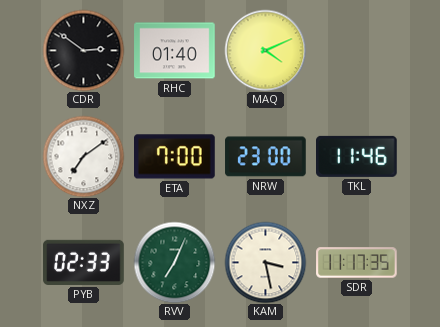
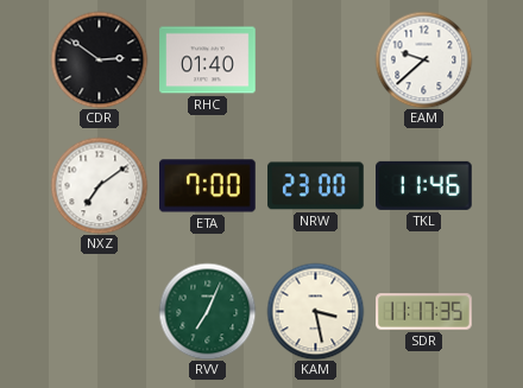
MAQ: 4:11 -> none (265, 50)
EAM: none -> 9:38 (423, 59)
PYB: 02:33 -> none (84, 262)
